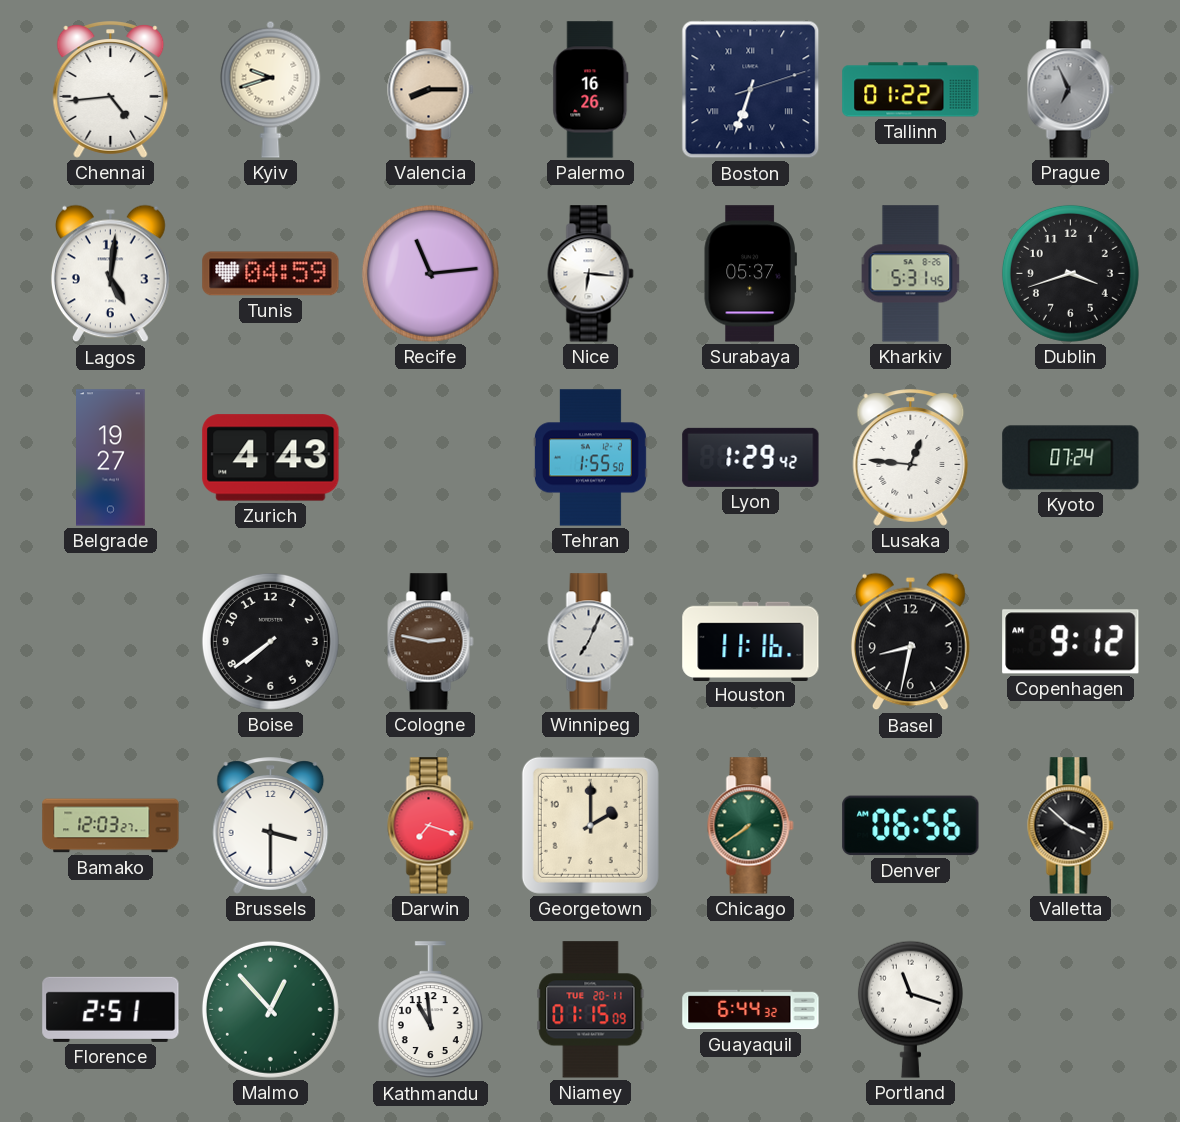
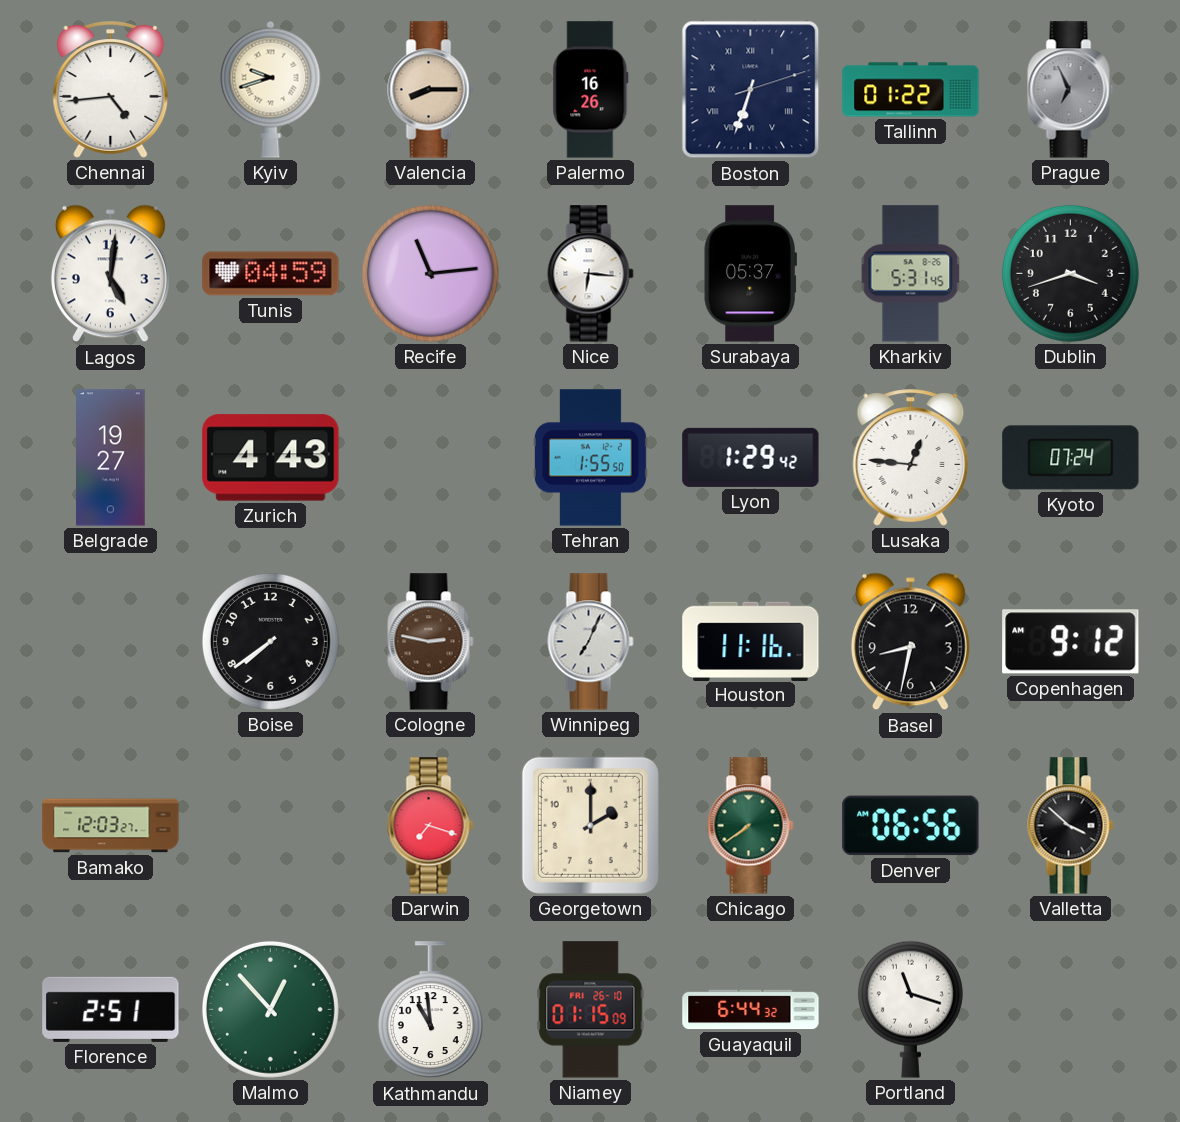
Brussels: 3:30 -> none (271, 826)
Niamey date: TUE 20-11 -> FRI 26-10 (591, 1010)
